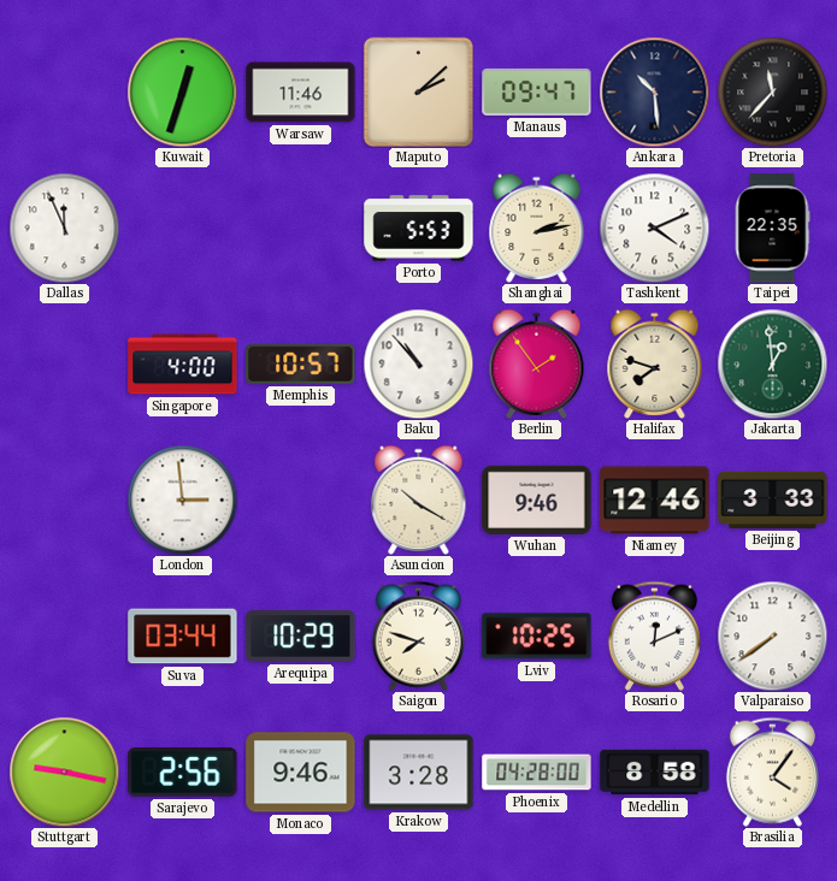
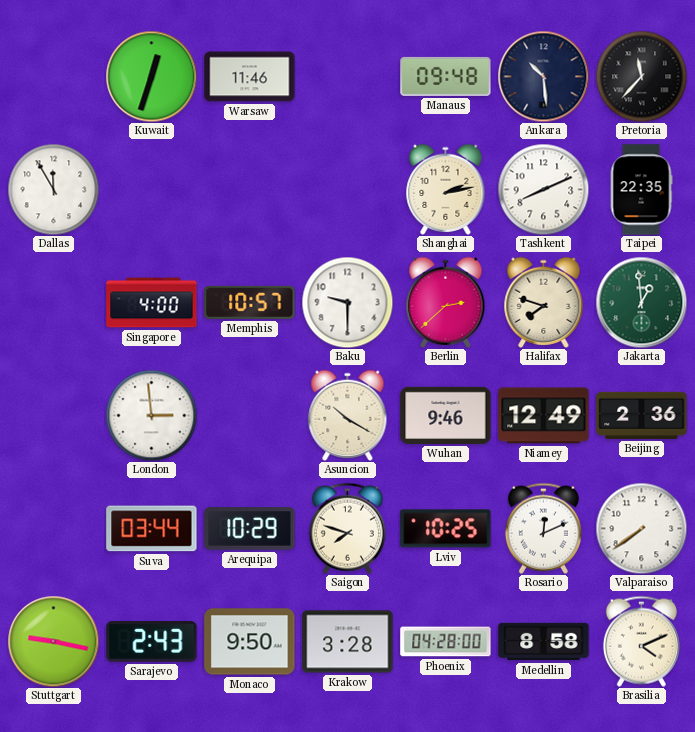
Maputo: 2:08 -> none (418, 91)
Manaus: 09:47 -> 09:48 (446, 76)
Dallas: 11:56 -> 11:55 (53, 189)
Porto: 5:53 -> none (419, 229)
Tashkent: 4:11 -> 8:11 (543, 189)
Baku: 10:53 -> 9:30 (347, 302)
Berlin: 1:54 -> 2:38 (446, 302)
Niamey: 12:46 -> 12:49 (544, 416)
Beijing: 3:33 -> 2:36 (642, 415)
Sarajevo: 2:56 -> 2:43 (152, 642)
Monaco: 9:46 -> 9:50 (250, 642)
Brasilia: 4:06 -> 4:11 (641, 641)
